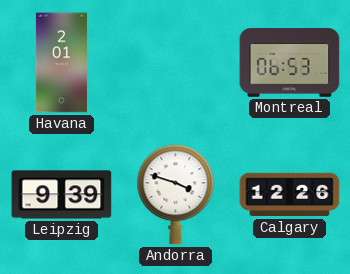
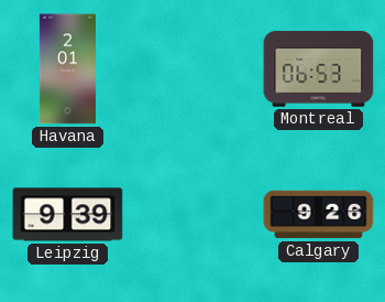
Andorra: 3:48 -> none (176, 195)
Calgary: 12:26 -> 9:26 (319, 215)
